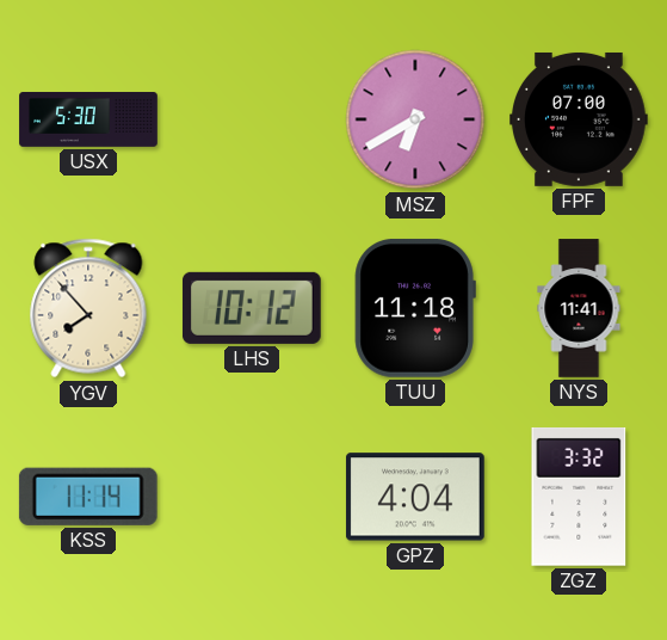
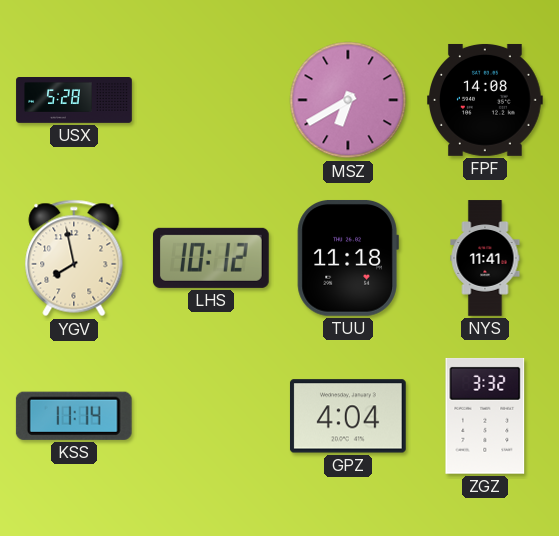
USX: 5:30 -> 5:28 (74, 101)
FPF: 07:00 -> 14:08 (486, 100)
YGV: 7:53 -> 7:58 (74, 258)
